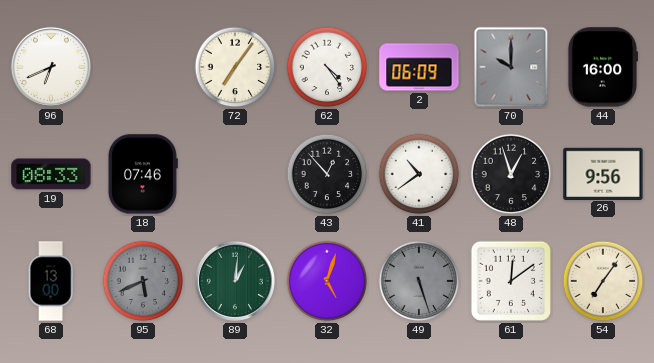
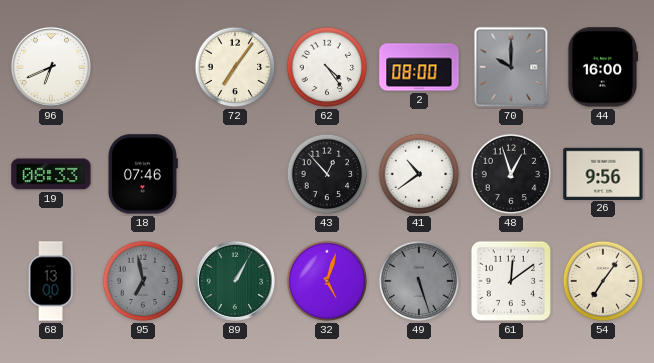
2: 06:09 -> 08:00 (419, 67)
95: 5:41 -> 6:58 (143, 281)
89: 1:01 -> 1:05 (235, 281)
